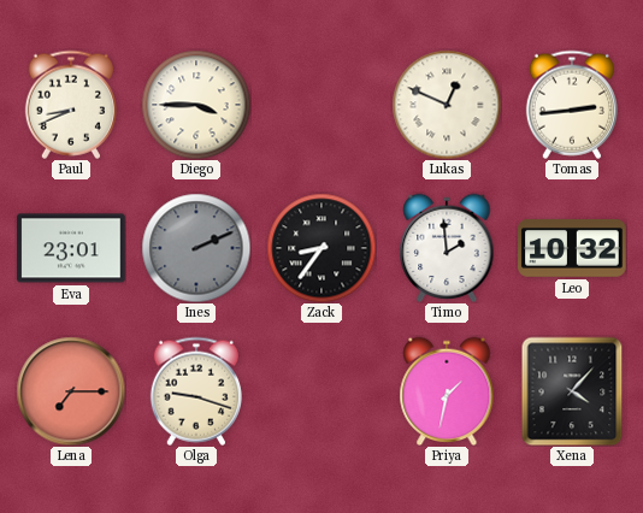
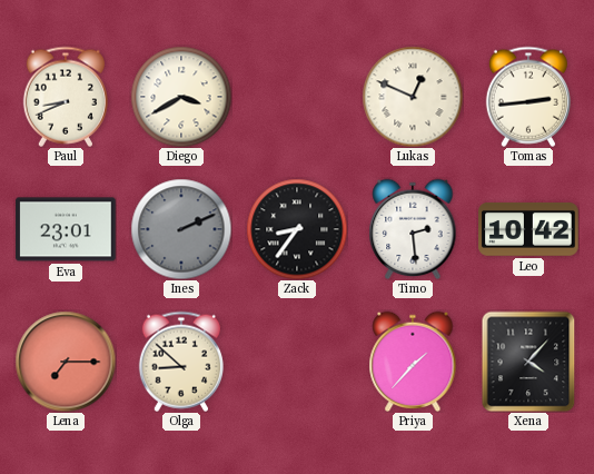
Diego: 3:45 -> 3:40 (181, 97)
Timo: 1:59 -> 2:29 (413, 229)
Leo: 10:32 -> 10:42 (528, 229)
Olga: 9:18 -> 8:52 (181, 362)
Priya: 1:32 -> 1:37 (413, 362)
